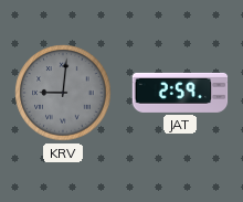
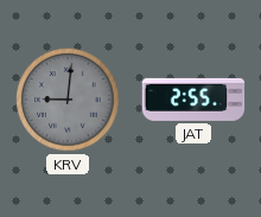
JAT: 2:59 -> 2:55 (193, 100)
